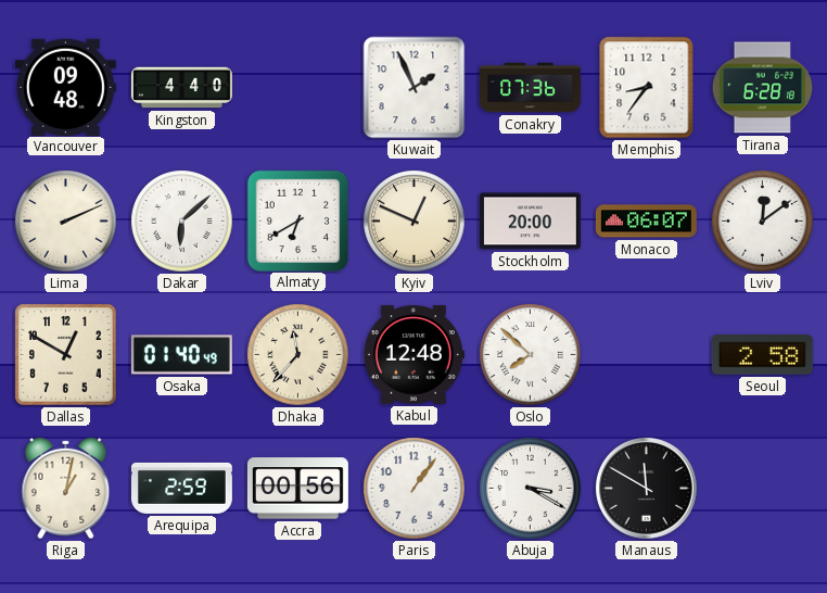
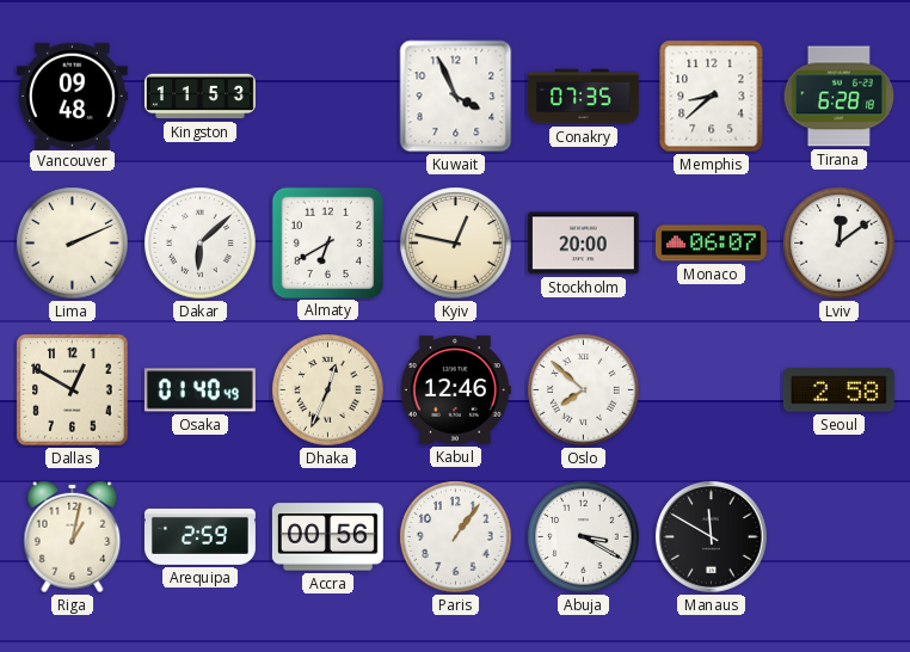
Kingston: 4:40 -> 11:53 (199, 97)
Kuwait: 1:56 -> 3:56 (456, 97)
Conakry: 07:36 -> 07:35 (583, 97)
Memphis: 8:36 -> 8:38 (712, 97)
Kyiv: 12:49 -> 12:47 (456, 244)
Dhaka: 11:37 -> 12:34 (328, 390)
Kabul: 12:48 -> 12:46 (455, 390)
